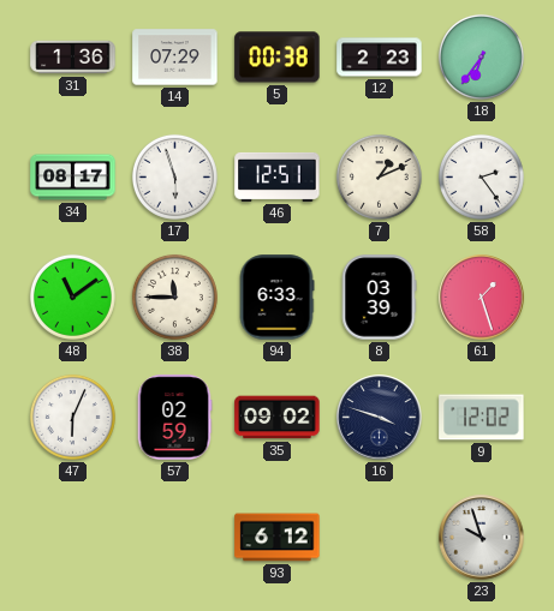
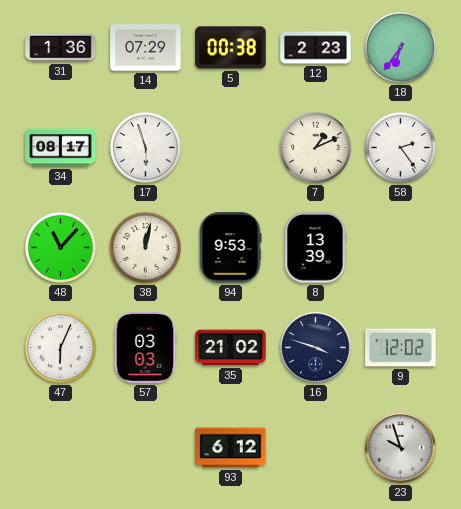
46: 12:51 -> none (278, 176)
48: 11:09 -> 11:07 (60, 247)
38: 11:45 -> 12:02 (145, 247)
94: 6:33 -> 9:53 (230, 248)
8: 03:39 -> 13:39 (315, 248)
61: 1:27 -> none (482, 298)
57: 02:59 -> 03:03 (145, 348)
35: 09:02 -> 21:02 (231, 348)
